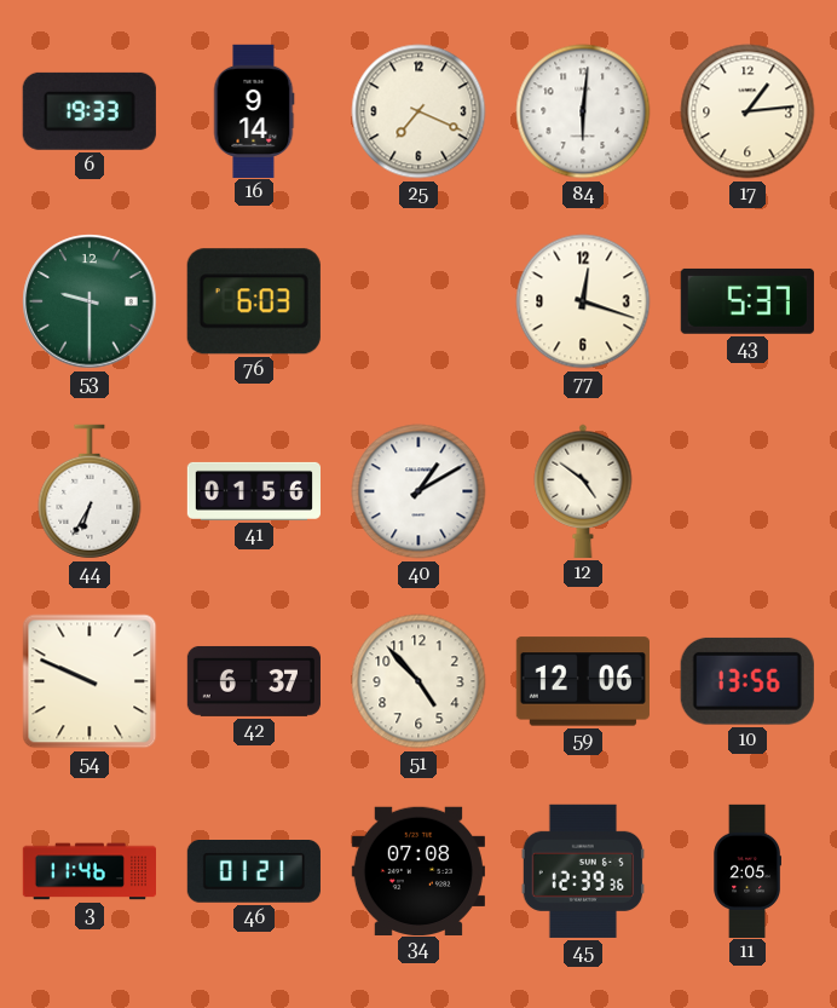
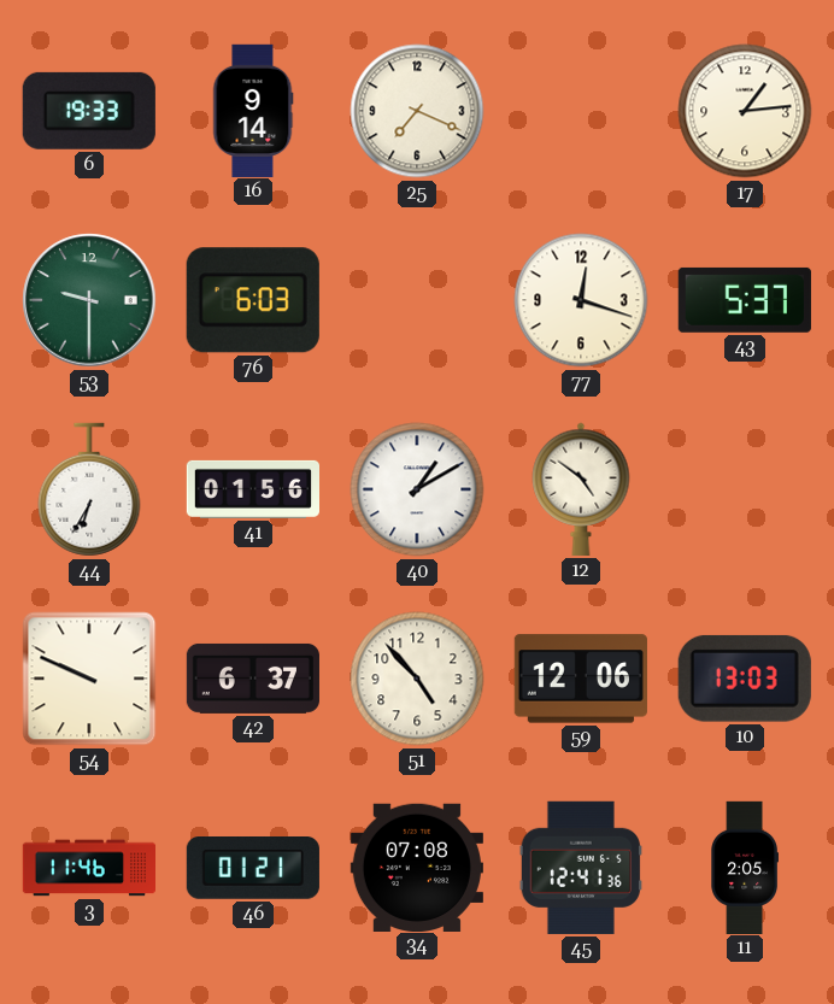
84: 6:01 -> none (583, 111)
10: 13:56 -> 13:03 (745, 679)
45: 12:39 -> 12:41 (580, 868)
